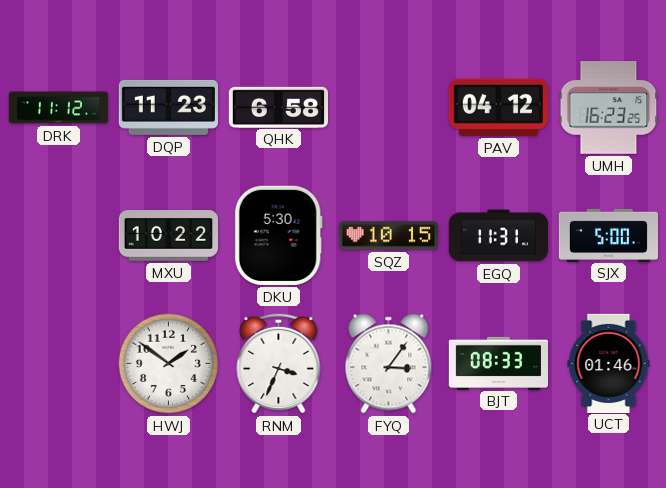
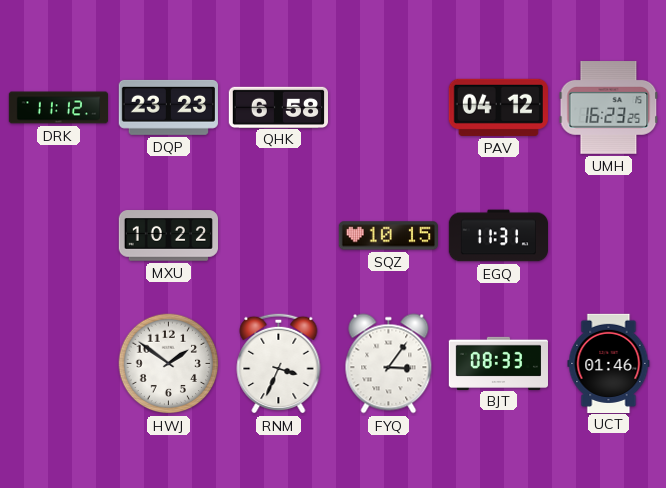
DQP: 11:23 -> 23:23 (168, 107)
DKU: 5:30 -> none (278, 235)
SJX: 5:00 -> none (609, 235)
